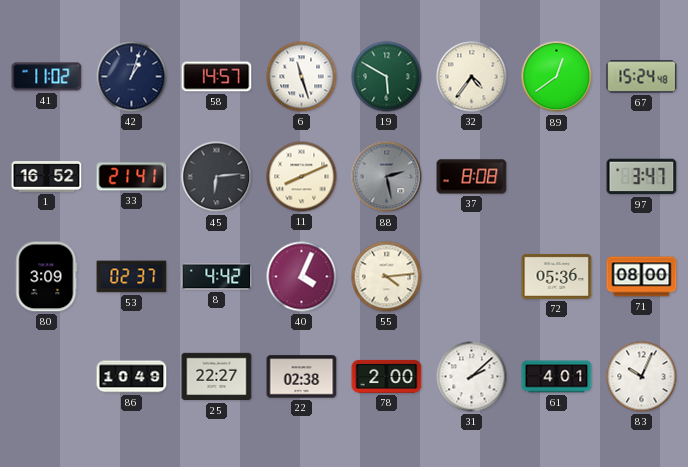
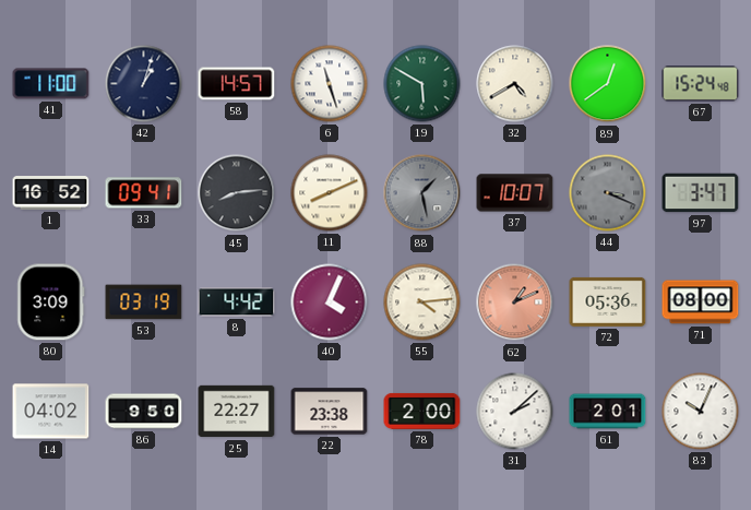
41: 11:02 -> 11:00 (51, 84)
32: 4:36 -> 4:40 (515, 84)
33: 21:41 -> 09:41 (144, 193)
45: 6:14 -> 8:14 (237, 193)
88: 2:28 -> 1:28 (422, 193)
37: 8:08 -> 10:07 (515, 193)
44: none -> 3:19 (608, 193)
53: 02:37 -> 03:19 (144, 303)
62: none -> 1:11 (515, 303)
14: none -> 04:02 (51, 412)
86: 10:49 -> 9:50 (144, 412)
22: 02:38 -> 23:38 (330, 412)
61: 4:01 -> 2:01 (608, 412)
